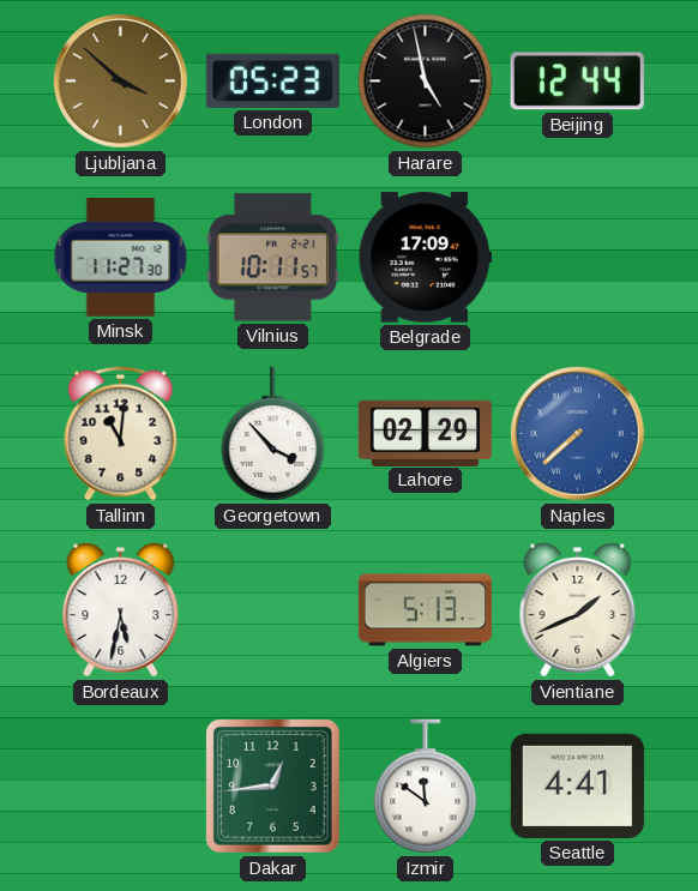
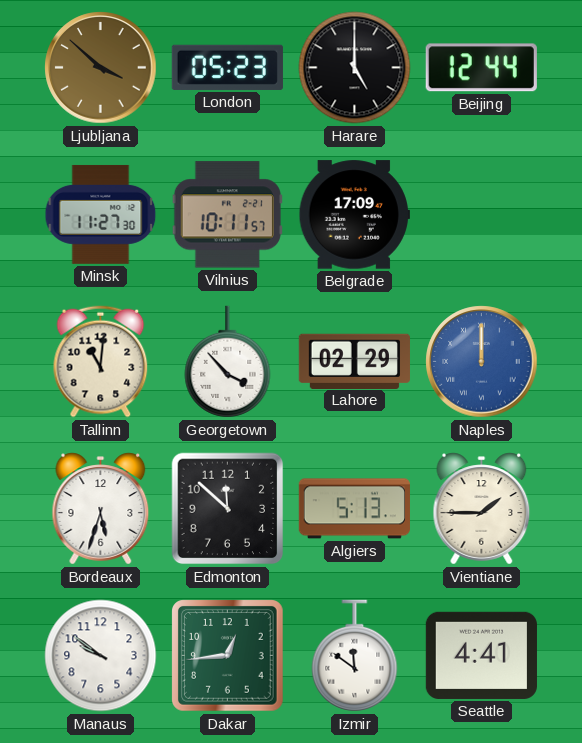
Harare: 4:58 -> 5:00 (355, 68)
Naples: 7:38 -> 12:00 (482, 362)
Bordeaux: 5:32 -> 5:33 (101, 509)
Edmonton: none -> 11:52 (228, 509)
Vientiane: 1:41 -> 1:45 (482, 509)
Manaus: none -> 9:51 (101, 656)
